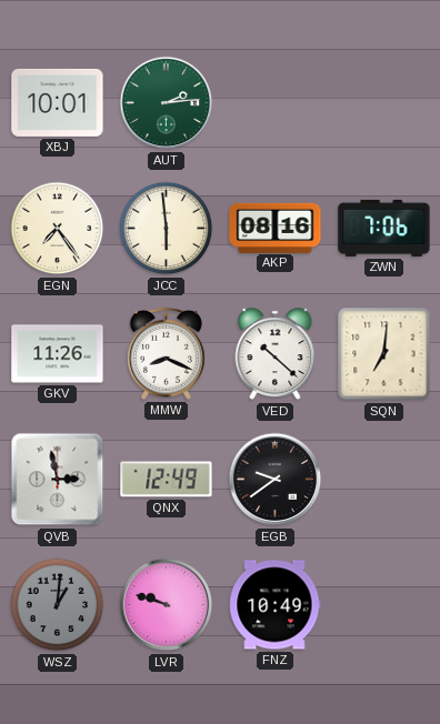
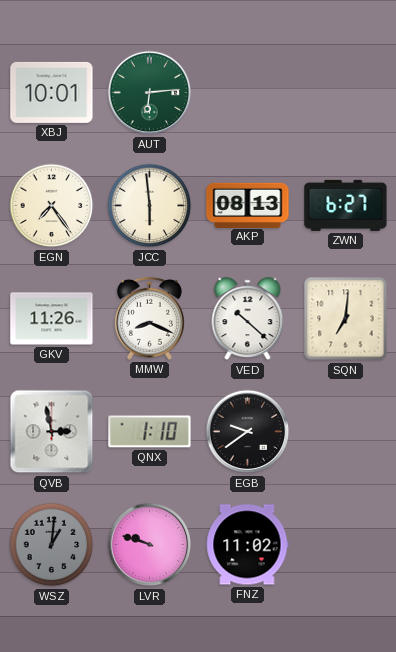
AUT: 2:14 -> 6:14 (150, 93)
AKP: 08:16 -> 08:13 (248, 205)
ZWN: 7:06 -> 6:27 (346, 205)
QNX: 12:49 -> 1:10 (150, 432)
FNZ: 10:49 -> 11:02 (247, 545)
